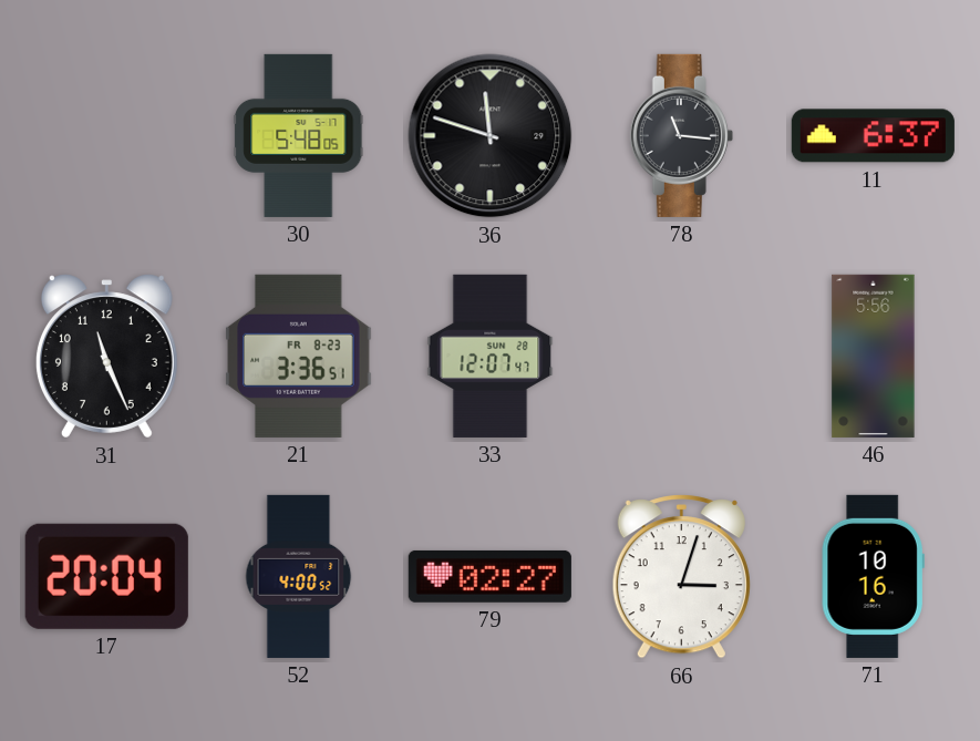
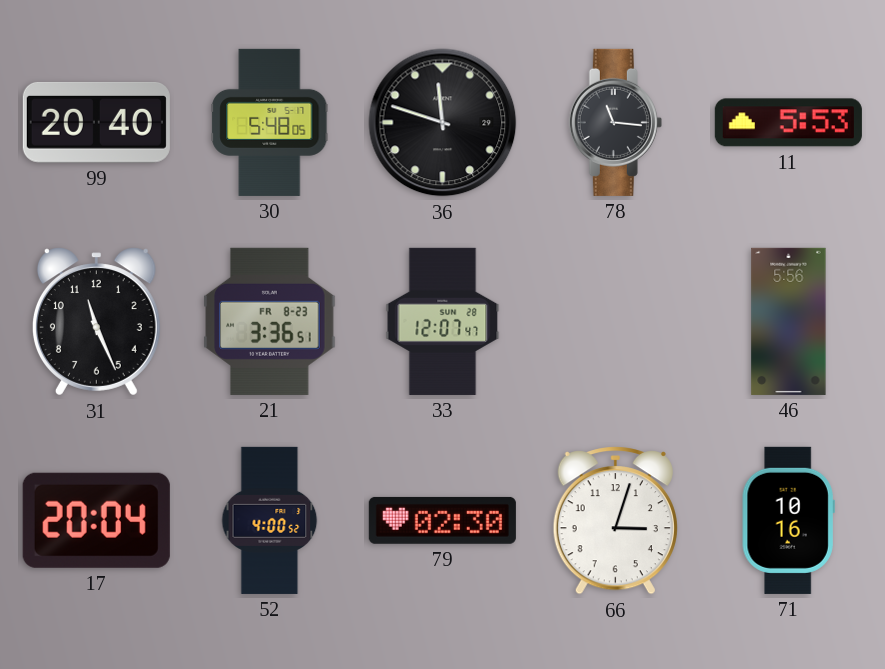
99: none -> 20:40 (96, 122)
11: 6:37 -> 5:53 (788, 123)
79: 02:27 -> 02:30 (442, 520)
